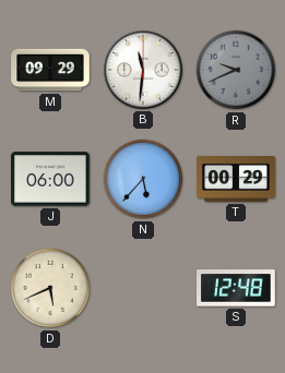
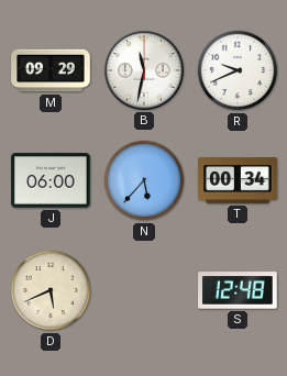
B: 11:31 -> 11:32 (145, 71)
R dial: grey -> white (238, 70)
T: 00:29 -> 00:34 (238, 180)
